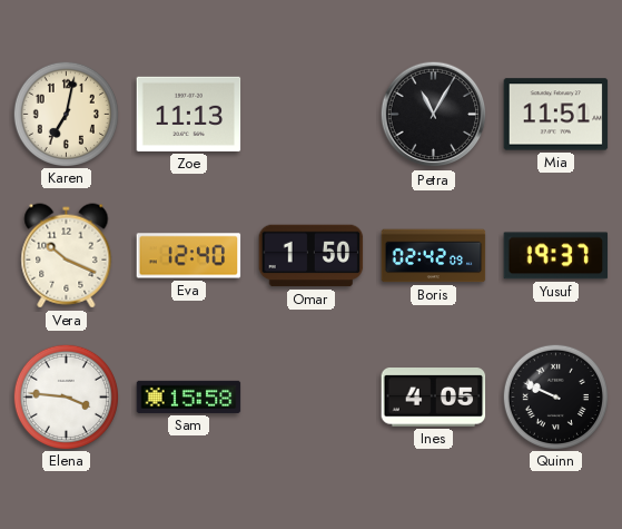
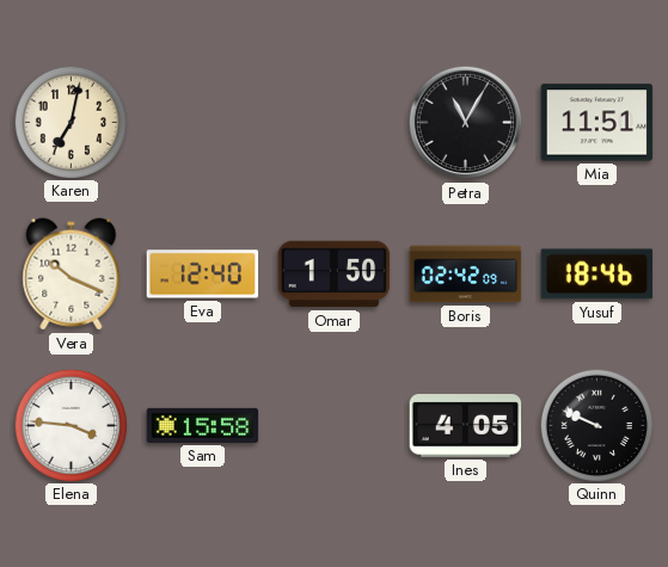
Zoe: 11:13 -> none (189, 114)
Yusuf: 19:37 -> 18:46 (597, 275)
